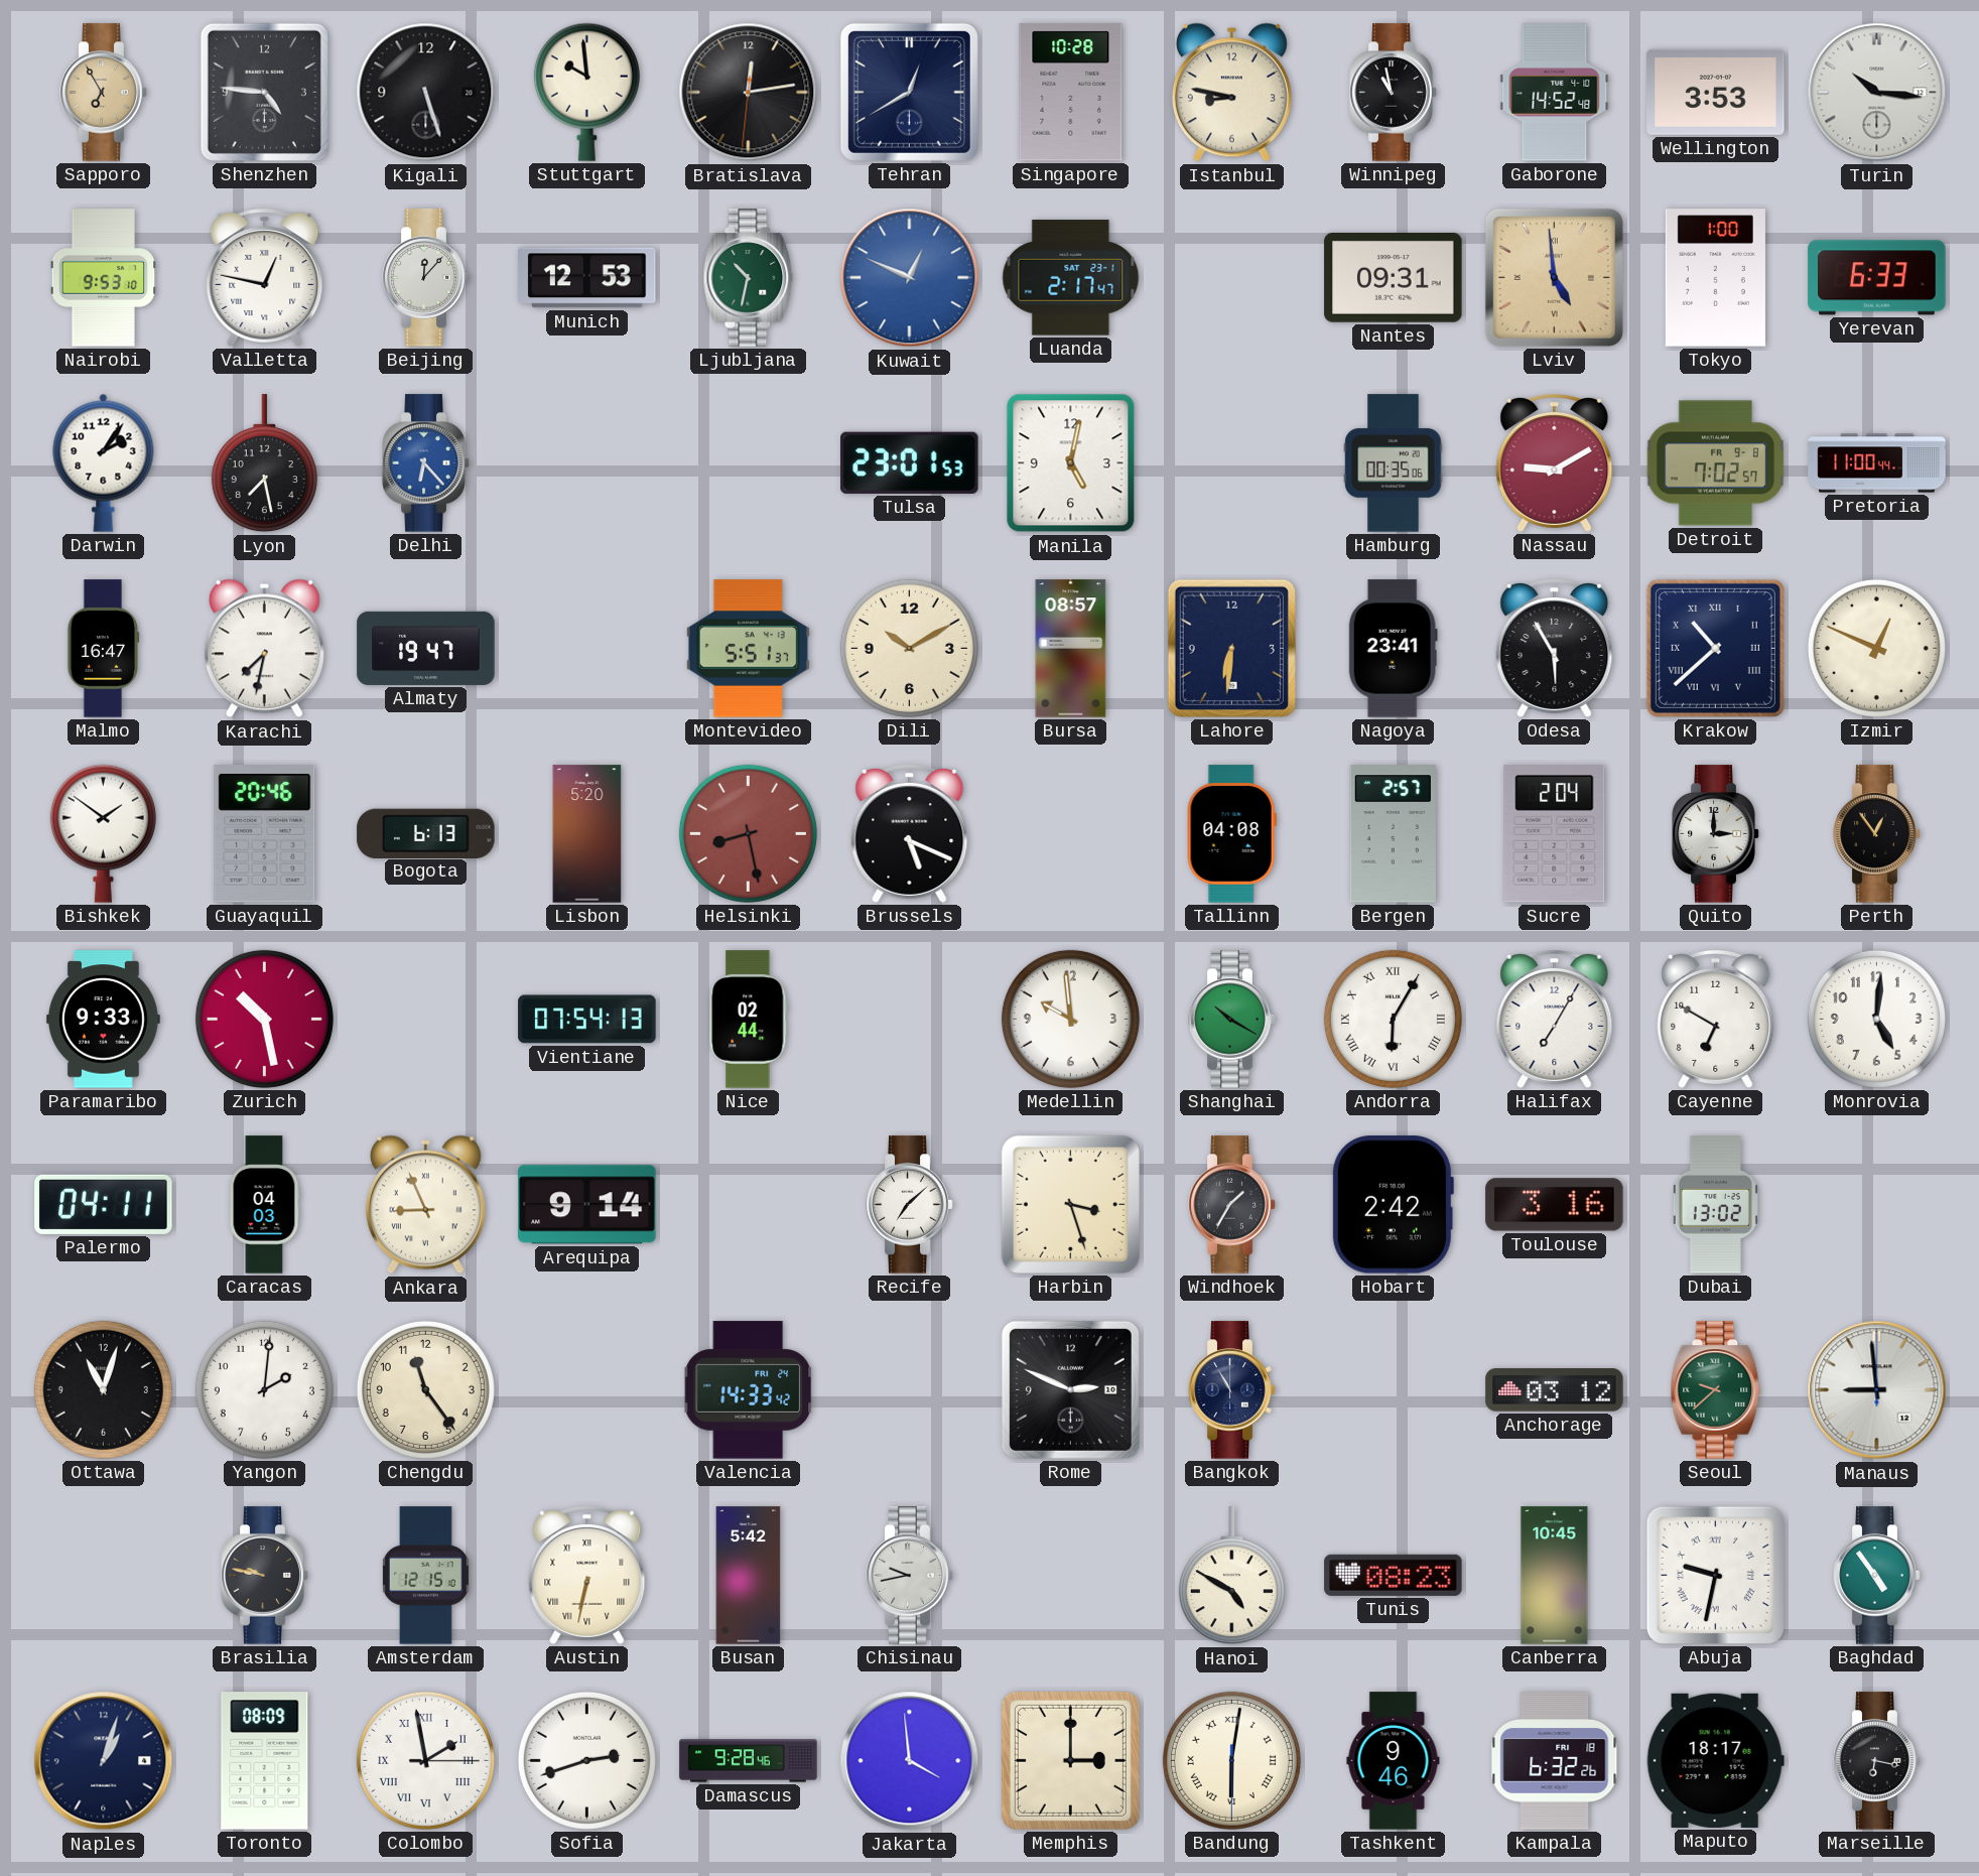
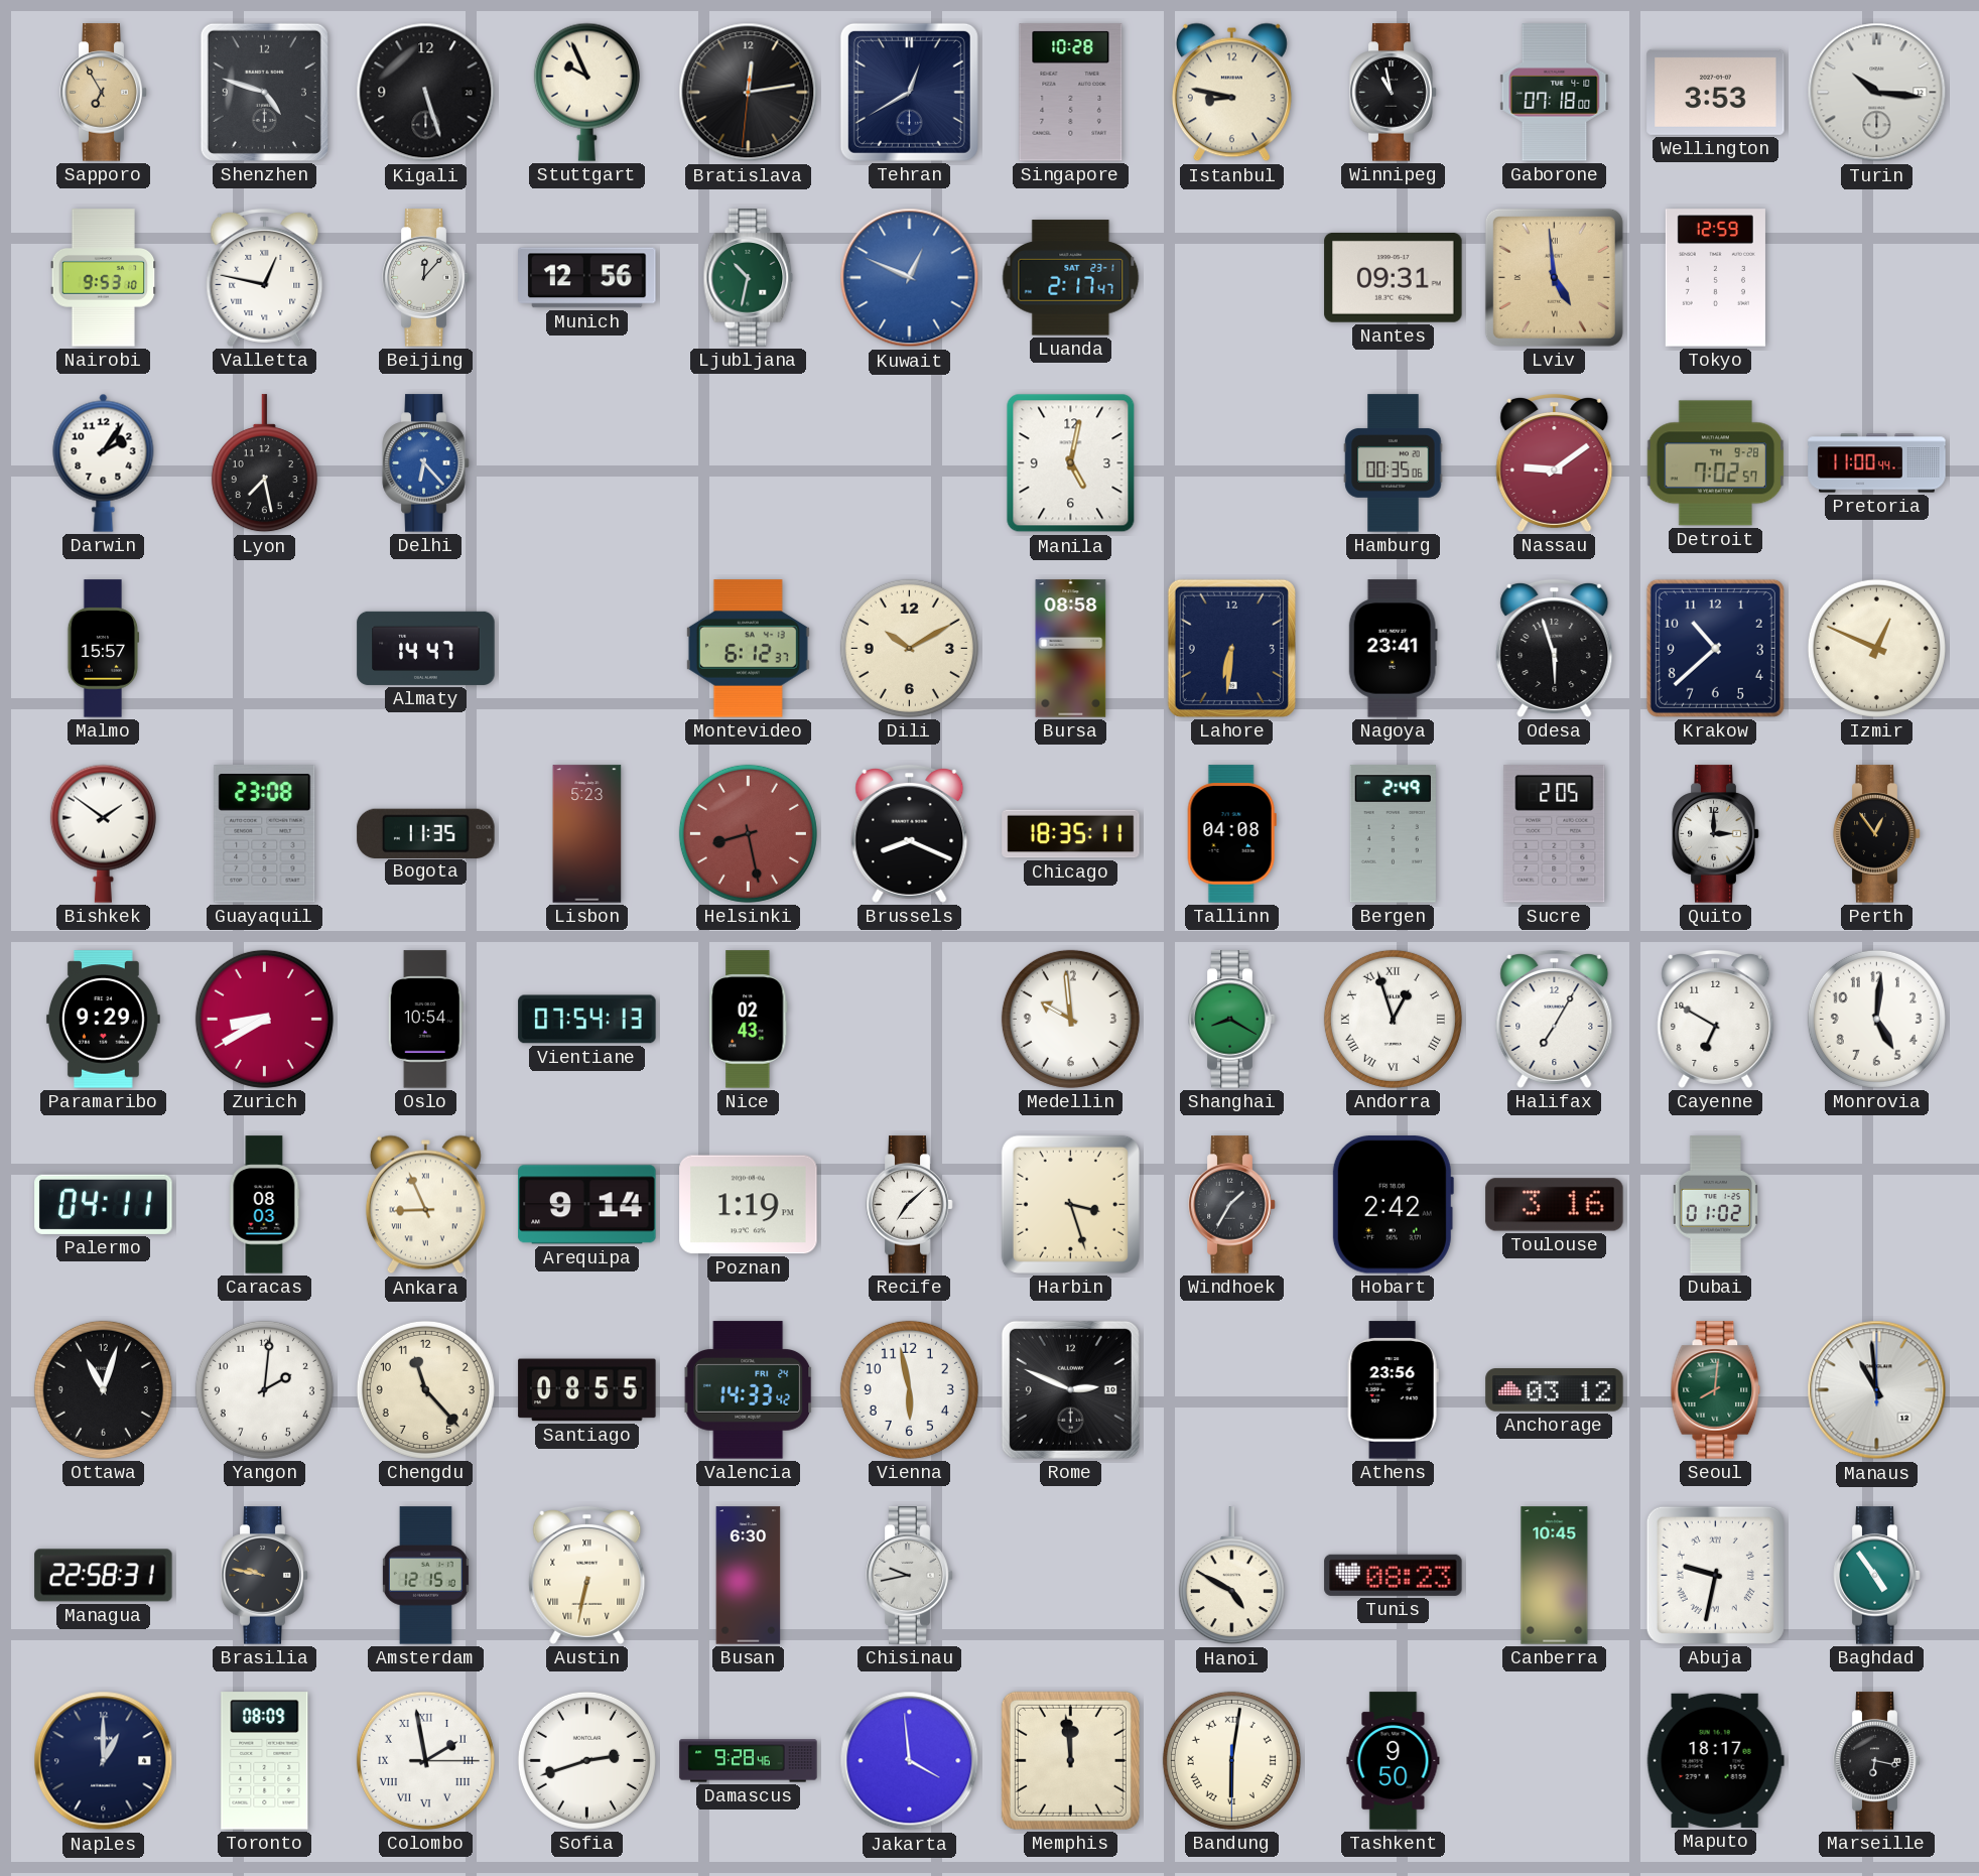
Shenzhen: 4:46 -> 4:48 (264, 92)
Stuttgart: 9:59 -> 9:56 (586, 92)
Gaborone: 14:52 -> 07:18 (1555, 93)
Munich: 12:53 -> 12:56 (587, 278)
Tokyo: 1:00 -> 12:59 (1715, 278)
Yerevan: 6:33 -> none (1877, 278)
Tulsa: 23:01 -> none (910, 462)
Nassau: 9:10 -> 9:09 (1555, 462)
Detroit date: FR 9-8 -> TH 9-28 (1716, 463)
Malmo: 16:47 -> 15:57 (104, 649)
Karachi: 7:32 -> none (264, 649)
Almaty: 19:47 -> 14:47 (426, 648)
Montevideo: 5:51 -> 6:12 (748, 649)
Bursa: 08:57 -> 08:58 (1071, 649)
Odesa: 5:55 -> 5:57 (1555, 648)
Krakow numerals: Roman -> Arabic (1715, 648)
Guayaquil: 20:46 -> 23:08 (265, 834)
Bogota: 6:13 -> 11:35 (426, 833)
Lisbon: 5:20 -> 5:23 (587, 834)
Brussels: 5:19 -> 8:19 (910, 833)
Chicago: none -> 18:35 (1071, 834)
Bergen: 2:57 -> 2:49 (1393, 834)
Sucre: 2:04 -> 2:05 (1555, 834)
Paramaribo: 9:33 -> 9:29 (104, 1020)
Zurich: 10:28 -> 8:40 (264, 1019)
Oslo: none -> 10:54 (425, 1020)
Nice: 02:44 -> 02:43 (749, 1020)
Shanghai: 10:20 -> 8:20 (1232, 1020)
Andorra: 6:05 -> 12:57 (1393, 1019)
Caracas: 04:03 -> 08:03 (265, 1205)
Poznan: none -> 1:19 (749, 1205)
Dubai: 13:02 -> 01:02 (1715, 1205)
Chengdu: 11:24 -> 11:23 (425, 1389)
Santiago: none -> 08:55 (587, 1390)
Vienna: none -> 5:58 (909, 1389)
Bangkok: 10:55 -> none (1232, 1390)
Athens: none -> 23:56 (1393, 1390)
Seoul: 9:38 -> 8:01 (1716, 1390)
Manaus: 8:59 -> 10:59 (1877, 1390)
Managua: none -> 22:58 (104, 1576)
Busan: 5:42 -> 6:30 (749, 1576)
Naples: 1:03 -> 1:00 (104, 1761)
Memphis: 3:00 -> 11:59 (1070, 1760)
Tashkent: 9:46 -> 9:50 (1394, 1761)
Kampala: 6:32 -> none (1555, 1761)
